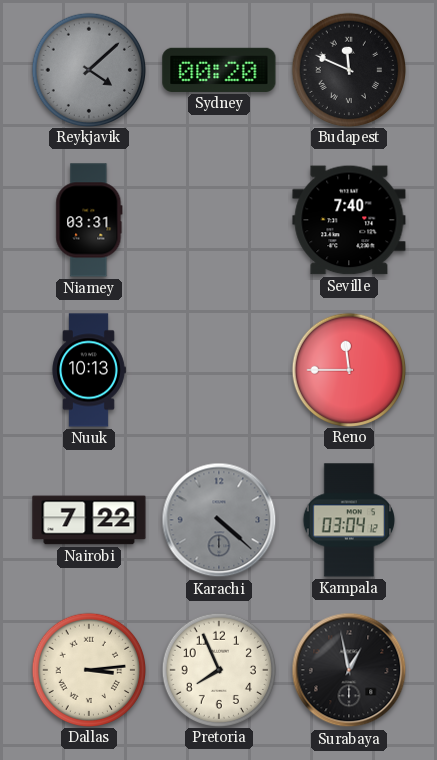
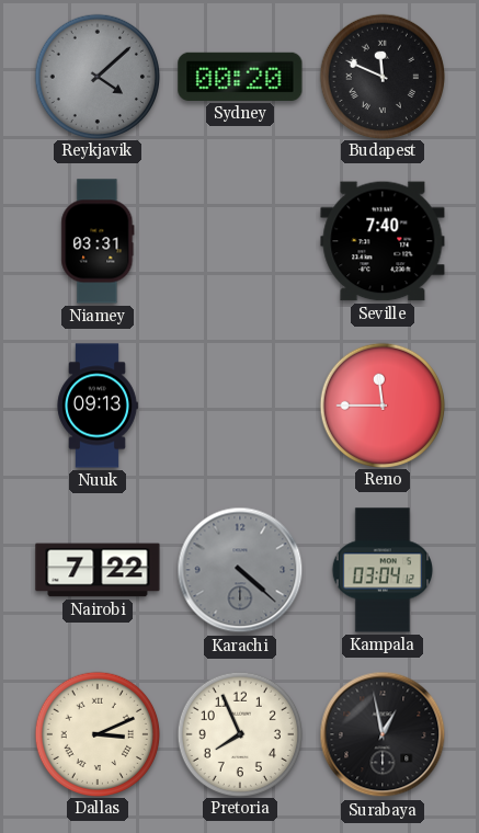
Nuuk: 10:13 -> 09:13 (98, 406)
Dallas: 3:14 -> 3:11 (96, 733)
